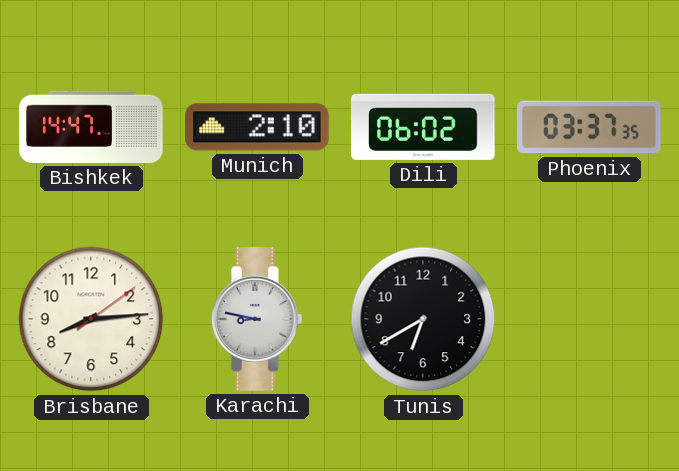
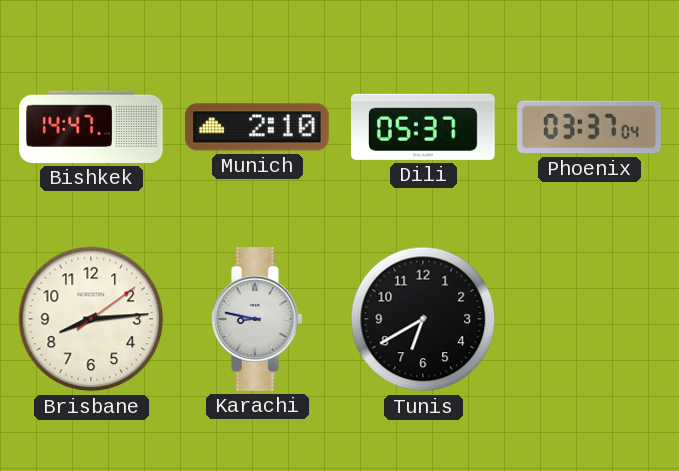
Dili: 06:02 -> 05:37 (423, 127)
Phoenix: 03:37:35 -> 03:37:04 (589, 127)
